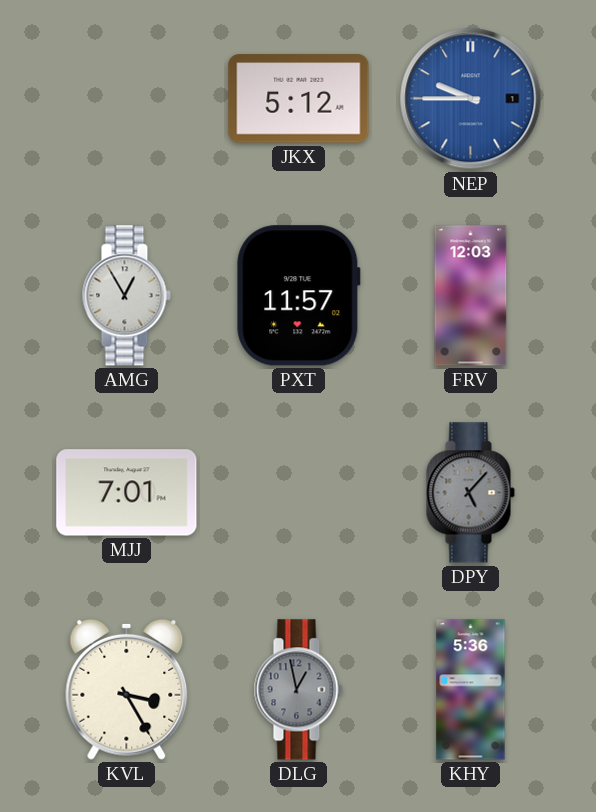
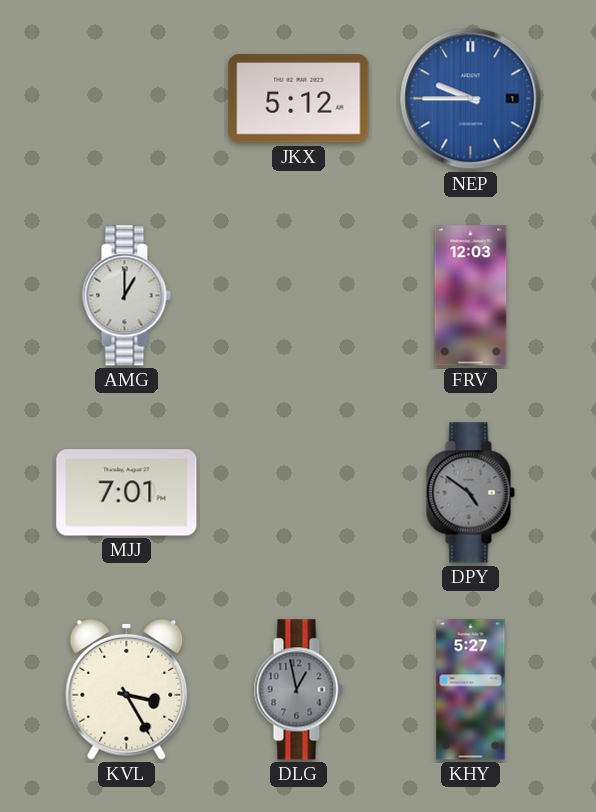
AMG: 12:55 -> 1:00 (126, 296)
PXT: 11:57 -> none (299, 296)
DPY: 5:07 -> 4:51 (470, 493)
KHY: 5:36 -> 5:27 (471, 690)
